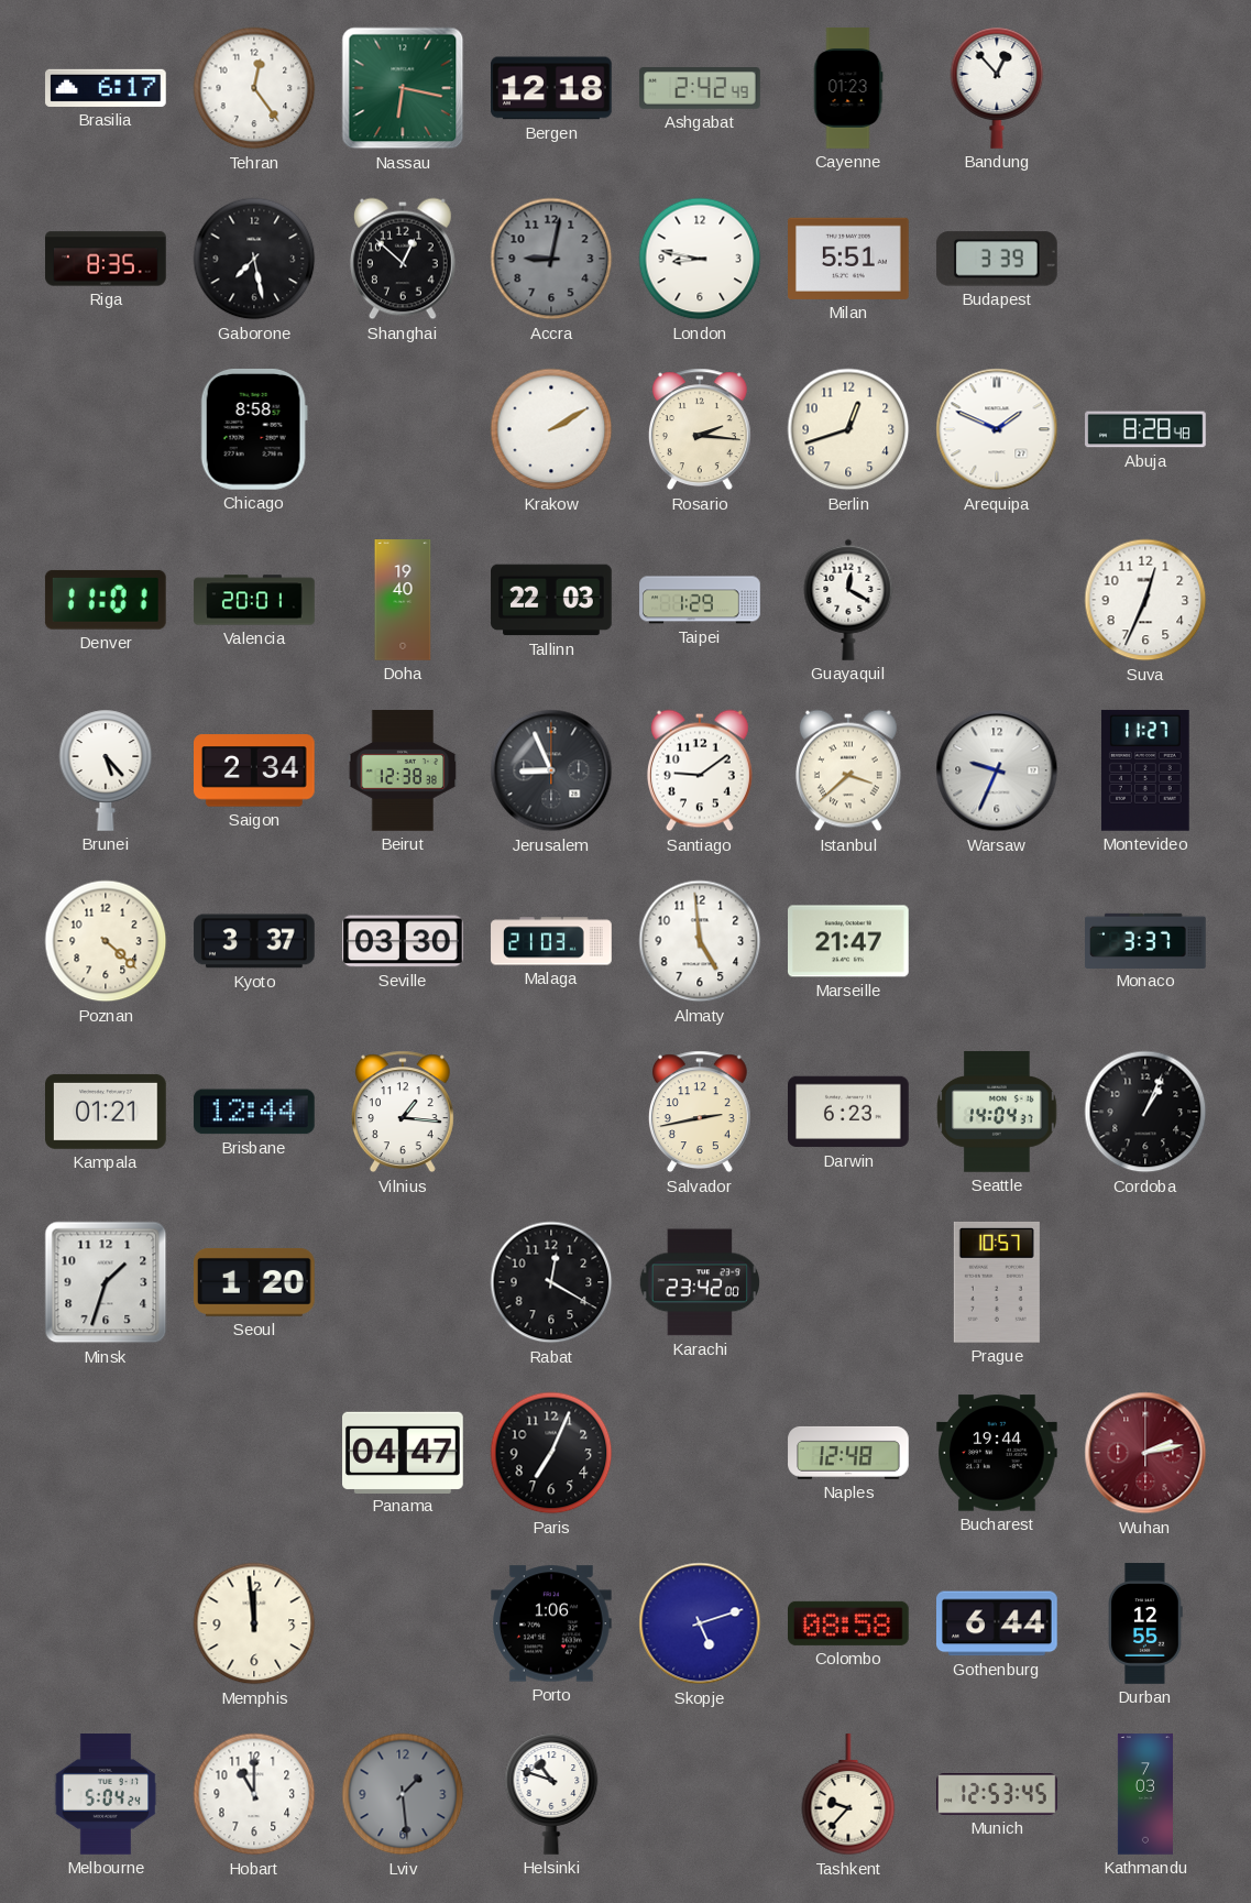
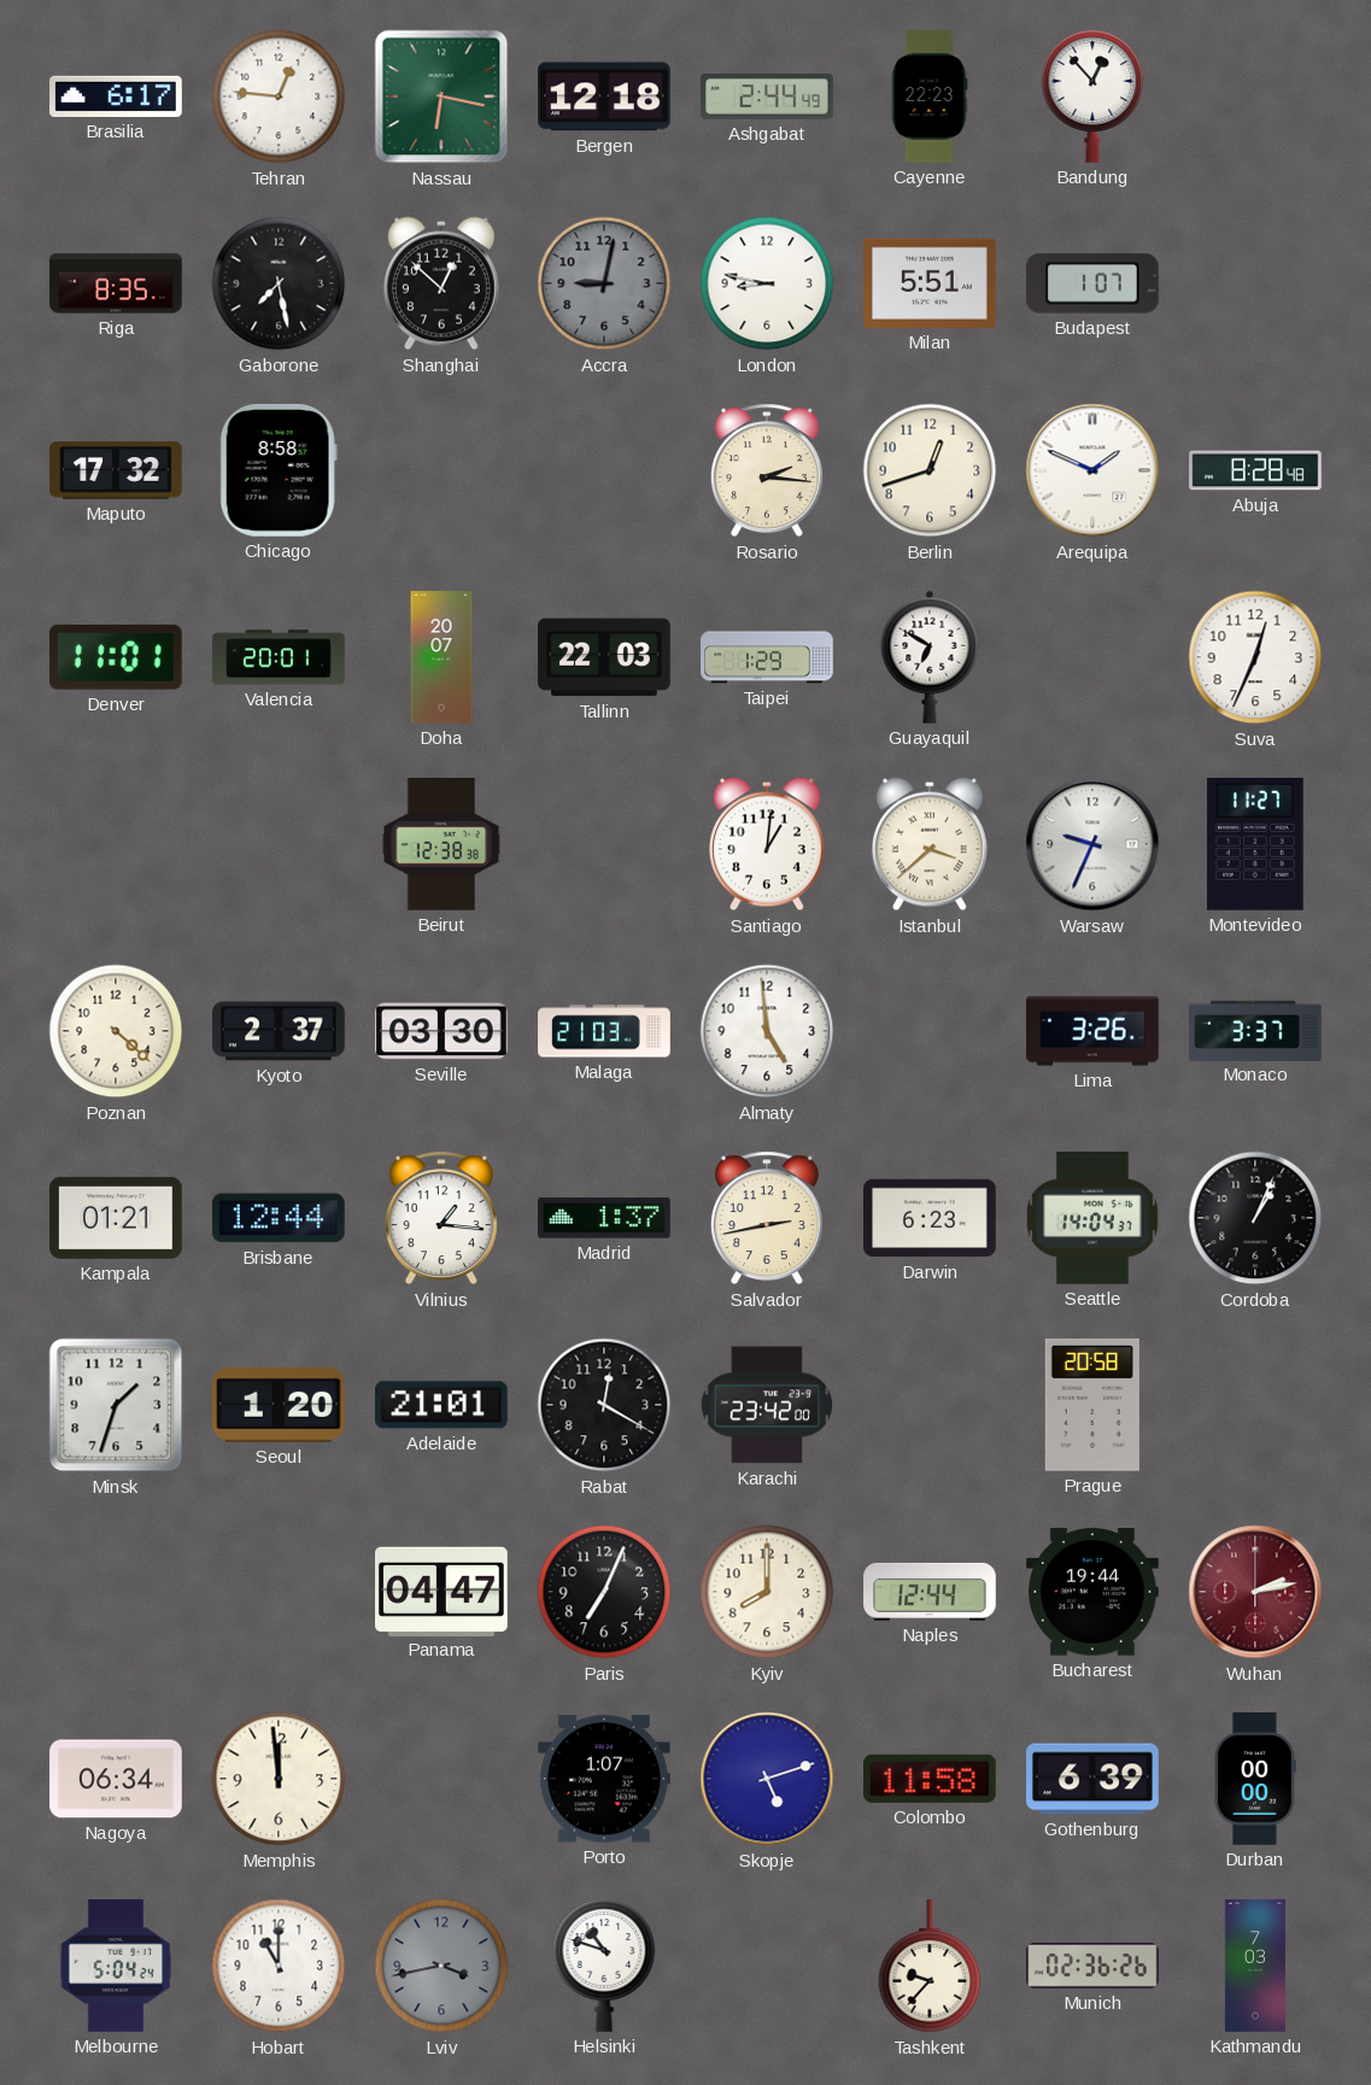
Tehran: 12:24 -> 12:46 (279, 96)
Ashgabat: 2:42 -> 2:44 (767, 96)
Cayenne: 01:23 -> 22:23 (930, 96)
Budapest: 3:39 -> 1:07 (1092, 283)
Maputo: none -> 17:32 (116, 470)
Krakow: 2:10 -> none (551, 429)
Doha: 19:40 -> 20:07 (441, 657)
Guayaquil: 12:20 -> 6:50 (930, 657)
Brunei: 5:23 -> none (106, 770)
Saigon: 2:34 -> none (255, 770)
Jerusalem: 8:56 -> none (551, 770)
Santiago: 9:09 -> 1:01 (767, 844)
Kyoto: 3:37 -> 2:37 (279, 1031)
Marseille: 21:47 -> none (849, 941)
Lima: none -> 3:26 (1092, 1031)
Madrid: none -> 1:37 (605, 1218)
Adelaide: none -> 21:01 (441, 1405)
Prague: 10:57 -> 20:58 (1092, 1405)
Kyiv: none -> 8:00 (767, 1592)
Naples: 12:48 -> 12:44 (930, 1592)
Nagoya: none -> 06:34 (116, 1779)
Porto: 1:06 -> 1:07 (605, 1779)
Colombo: 08:58 -> 11:58 (931, 1779)
Gothenburg: 6:44 -> 6:39 (1094, 1779)
Durban: 12:55 -> 00:00 (1255, 1779)
Lviv: 1:29 -> 3:43 (441, 1966)
Munich: 12:53 -> 02:36 (1092, 1966)
